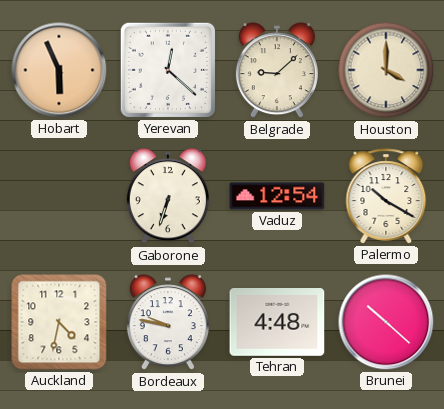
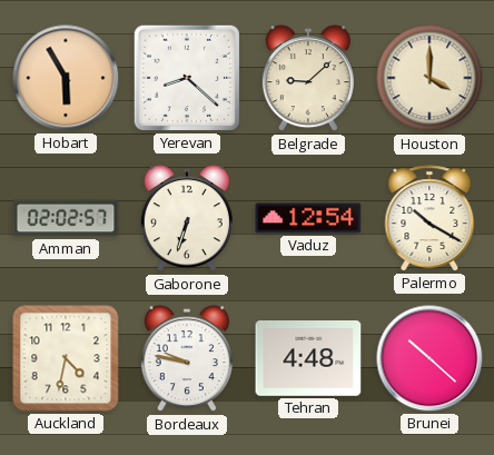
Hobart: 5:56 -> 5:55 (66, 78)
Yerevan: 12:22 -> 8:22 (187, 78)
Amman: none -> 02:02 (66, 218)
